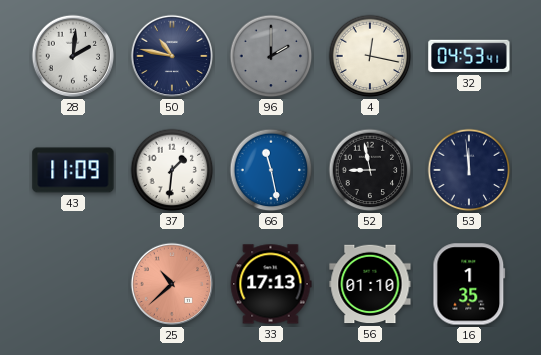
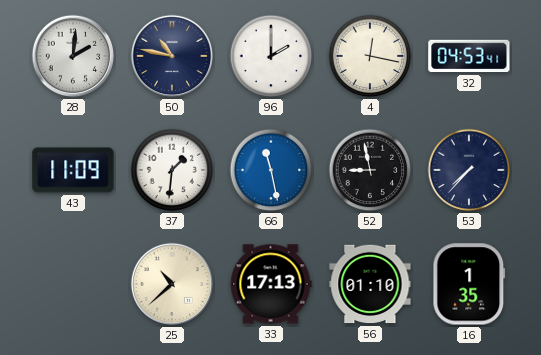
96 dial: grey -> white (271, 56)
53: 11:59 -> 7:37 (469, 170)
25 dial: salmon -> cream (172, 284)
